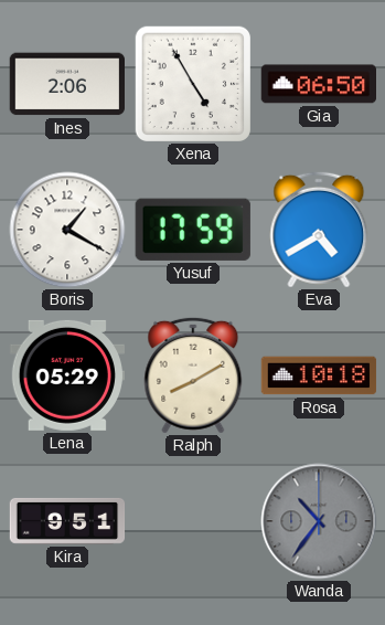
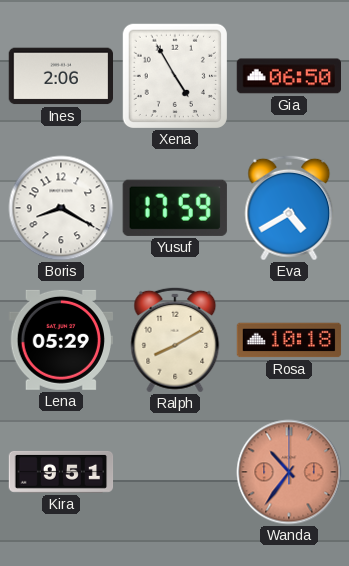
Boris: 1:20 -> 8:20 (61, 208)
Wanda dial: grey -> salmon (289, 472)
